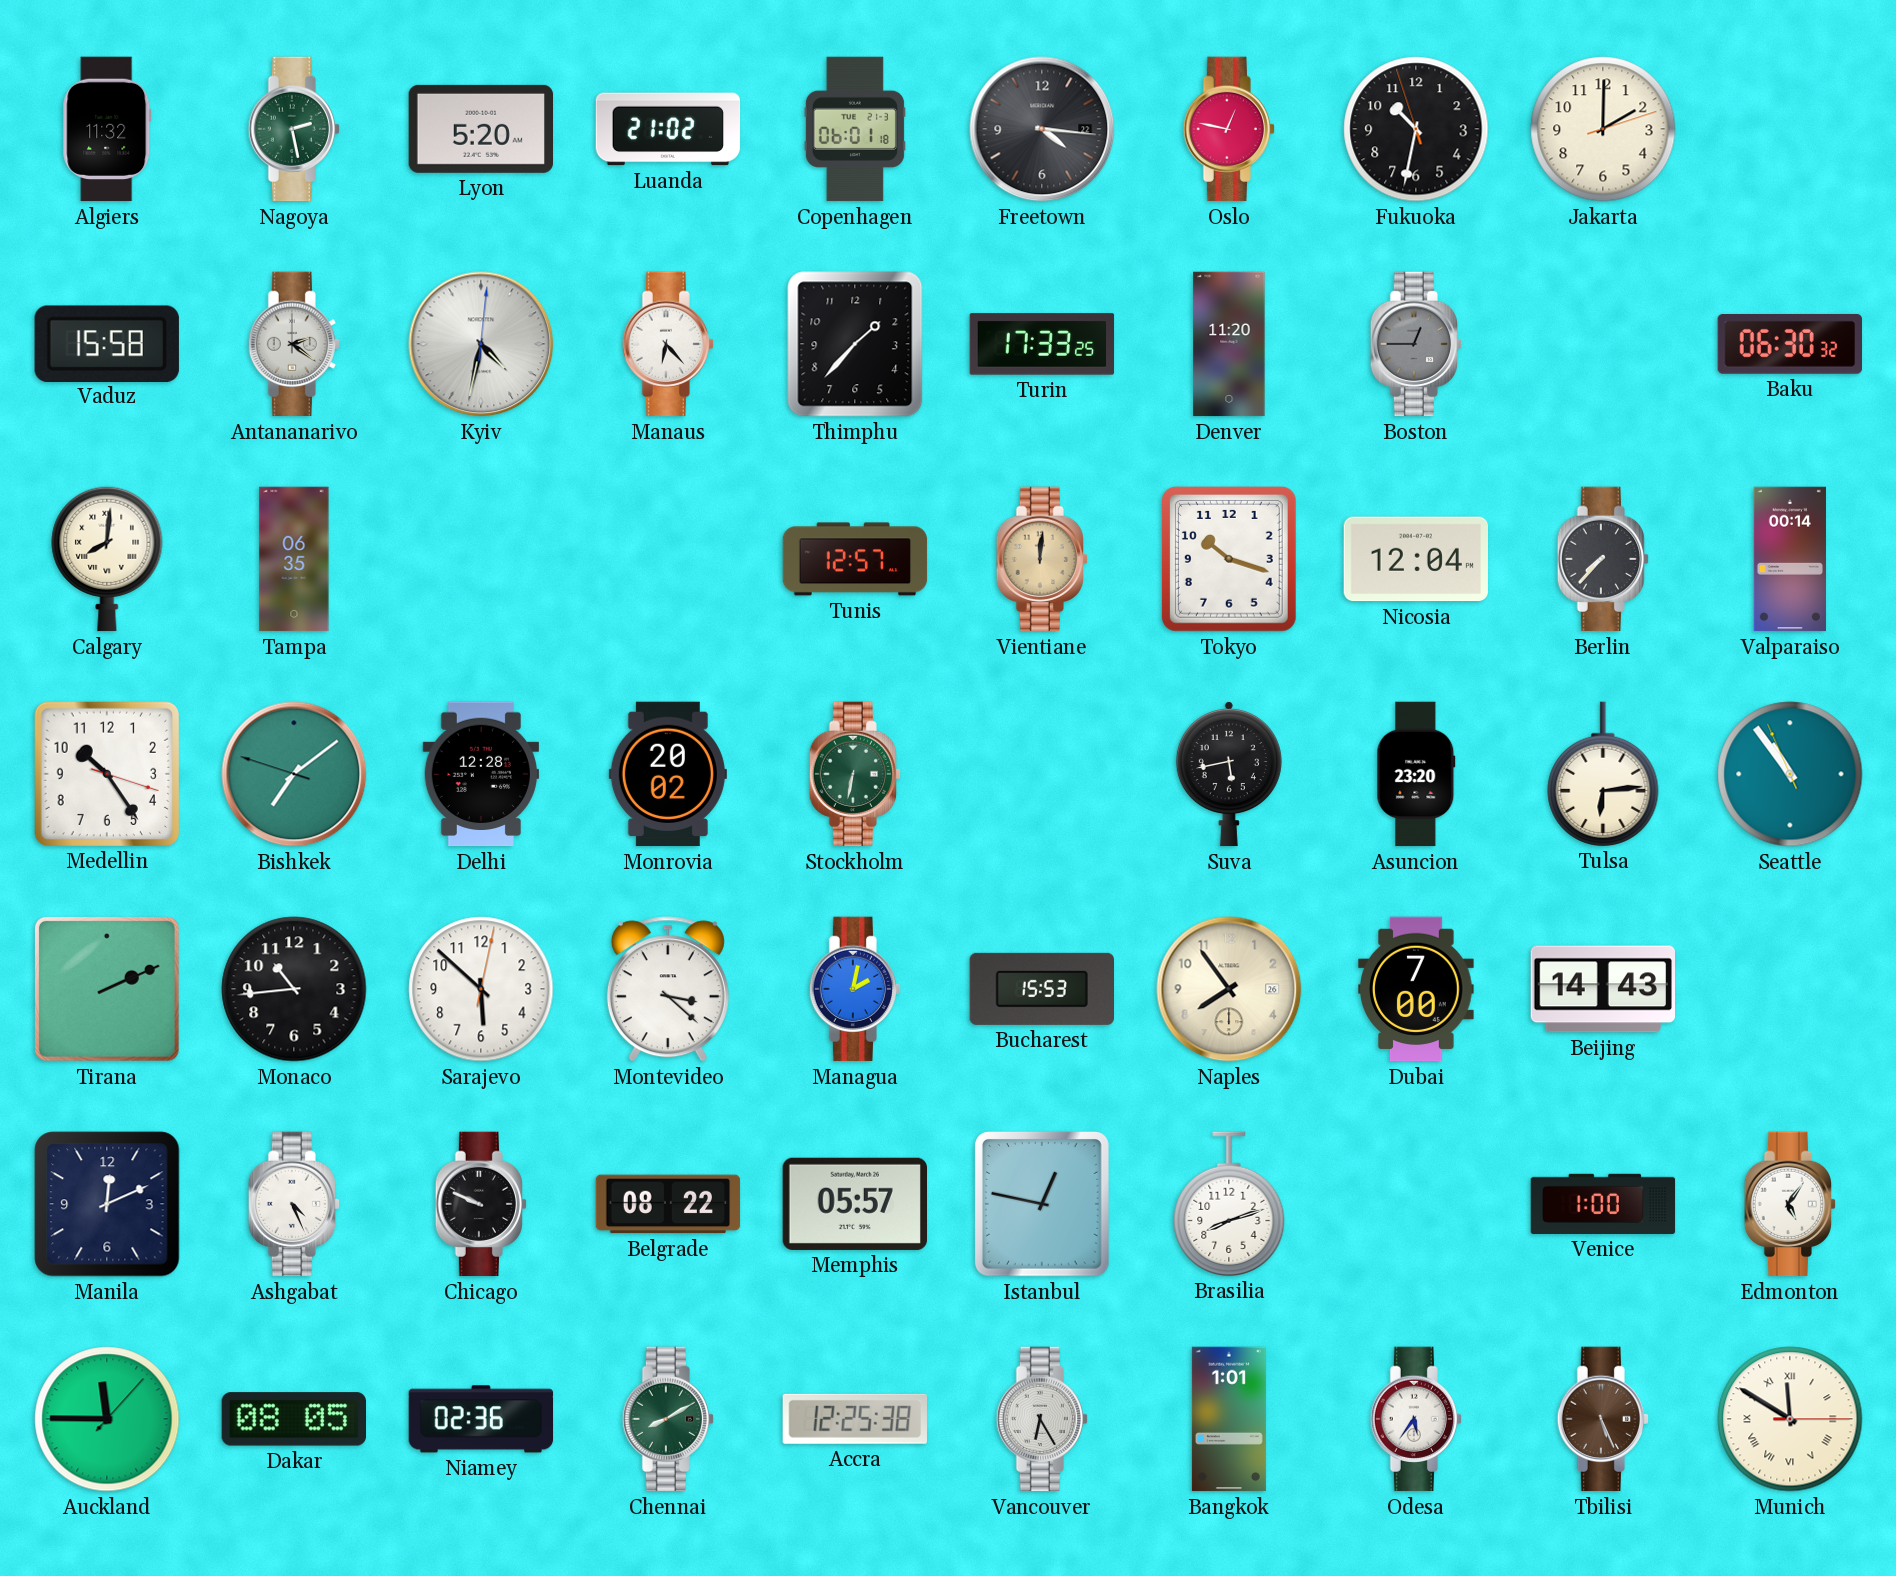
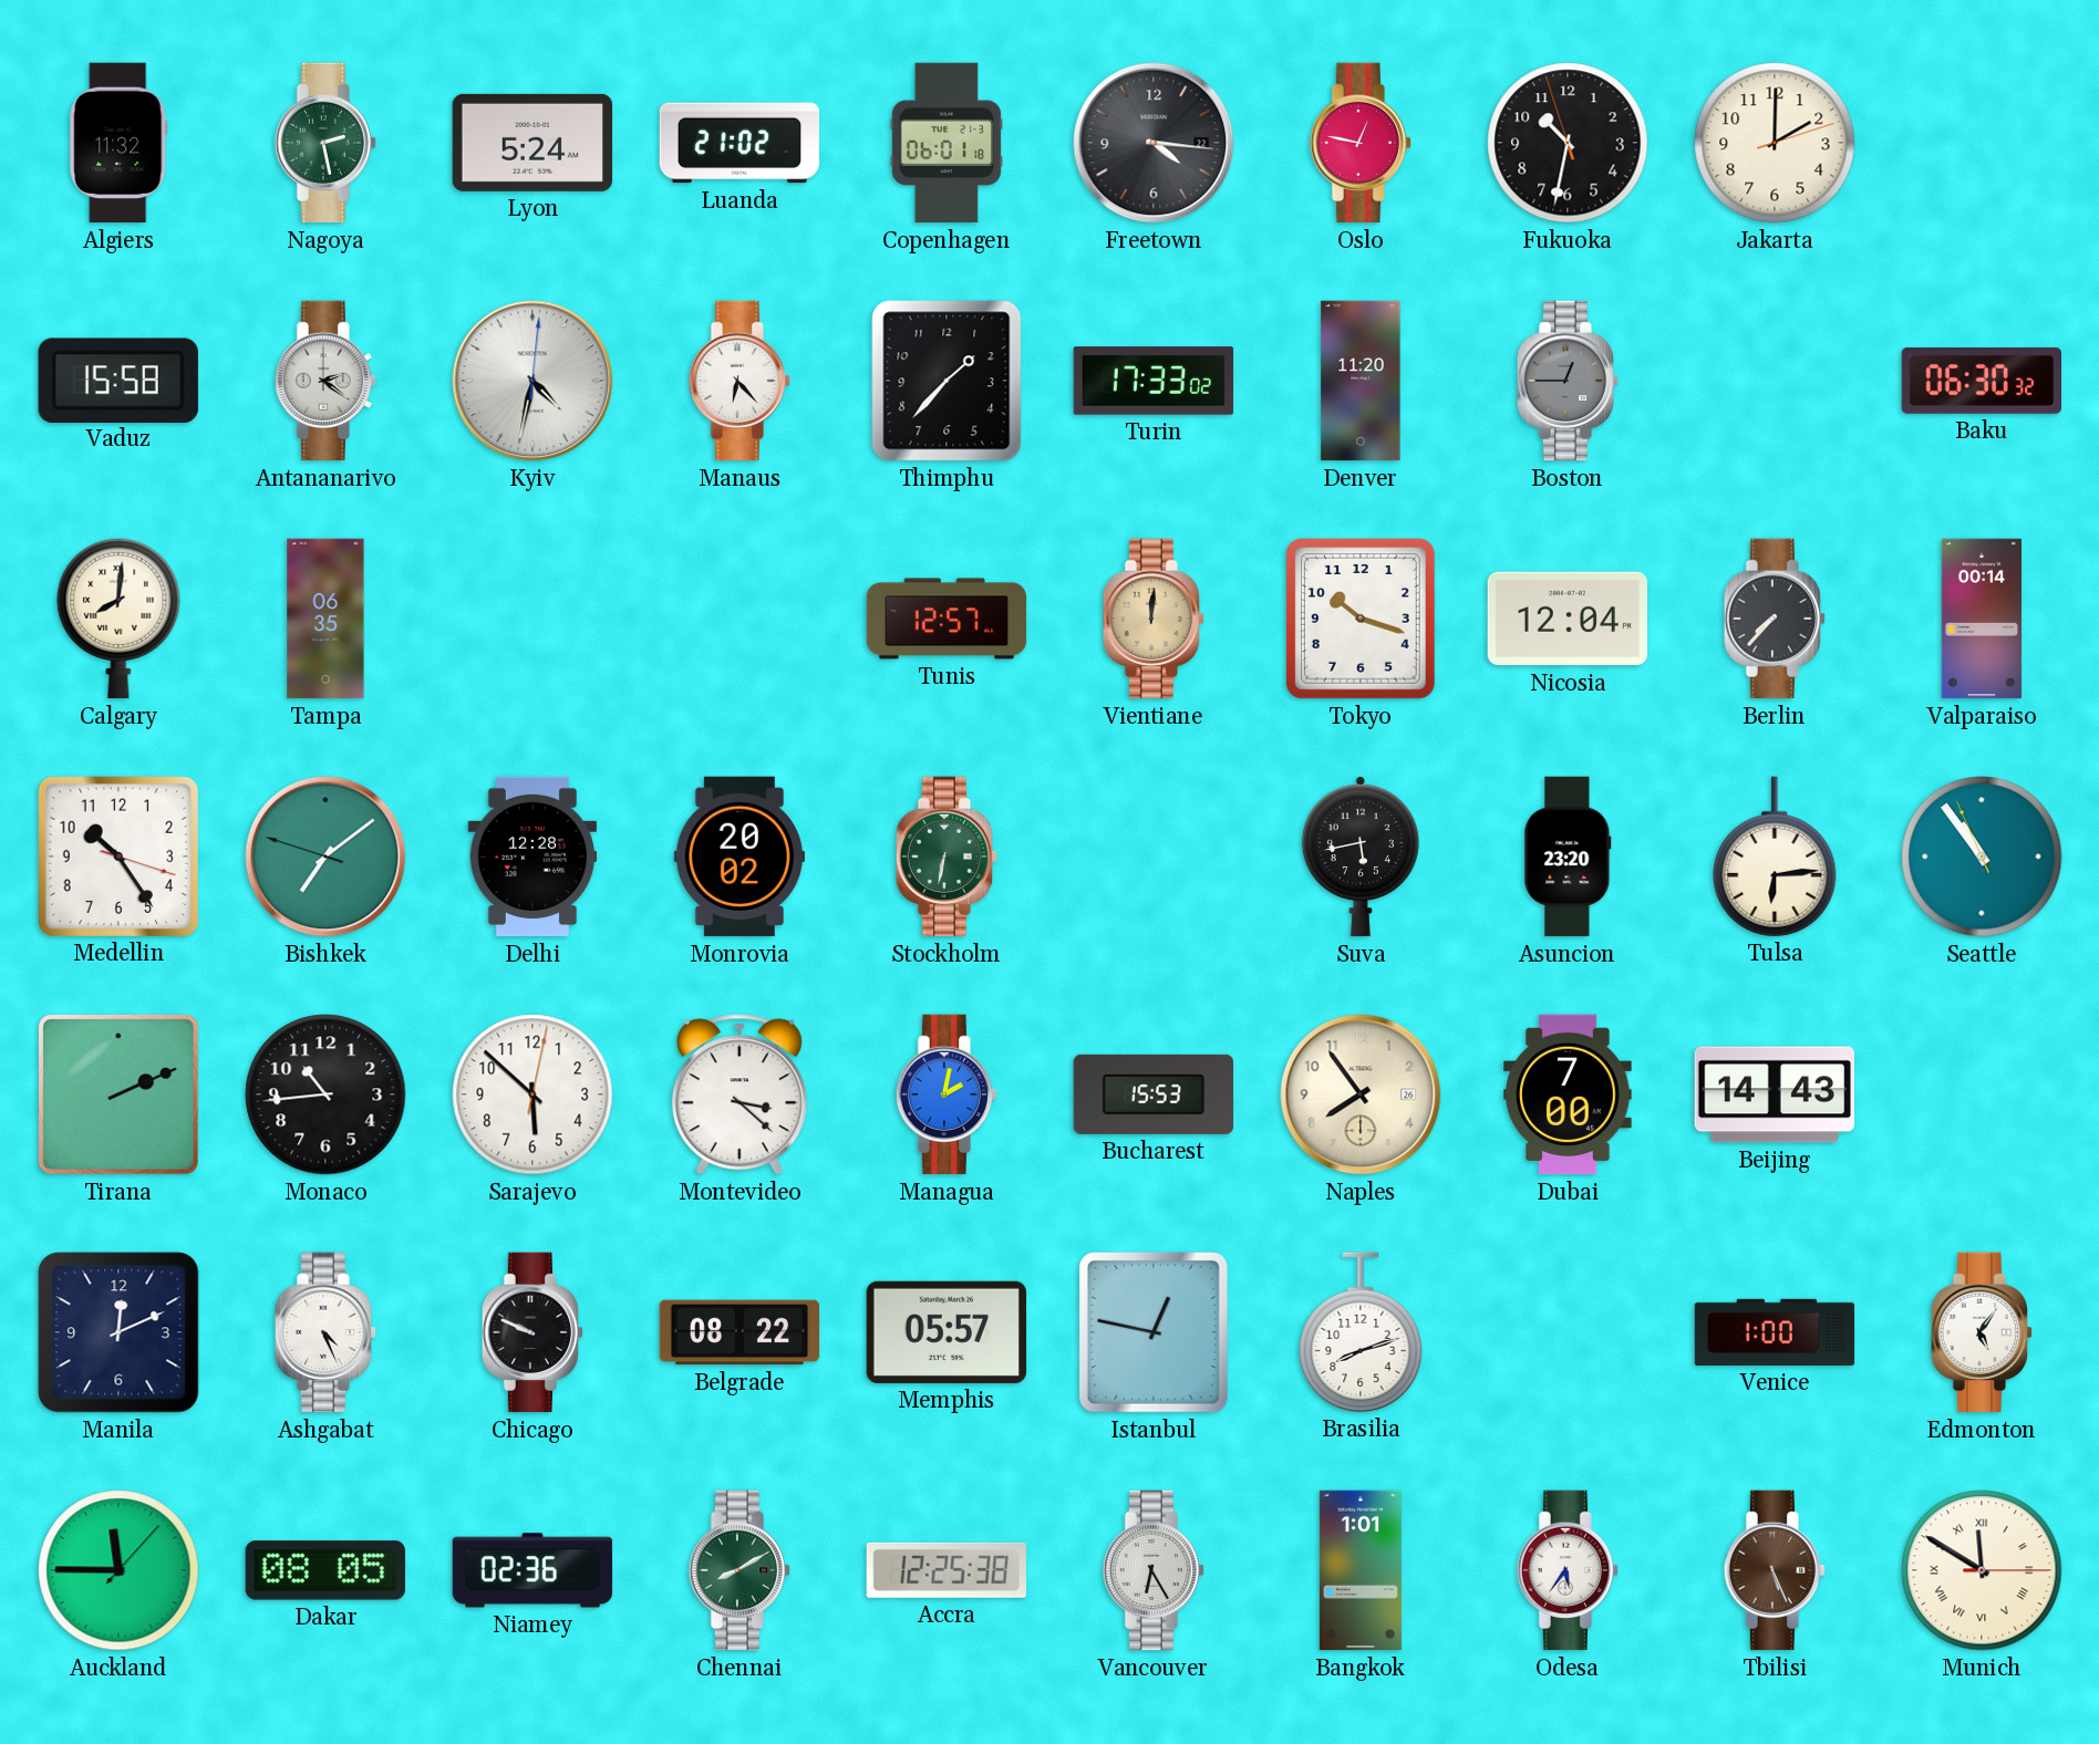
Lyon: 5:20 -> 5:24 (531, 143)
Turin: 17:33:25 -> 17:33:02 (1154, 381)
